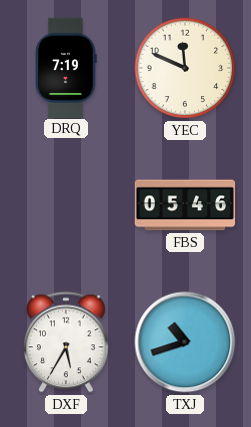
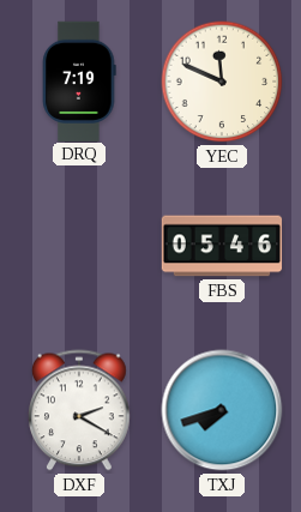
DXF: 5:35 -> 2:20 (80, 410)
TXJ: 10:42 -> 7:42 (222, 410)
